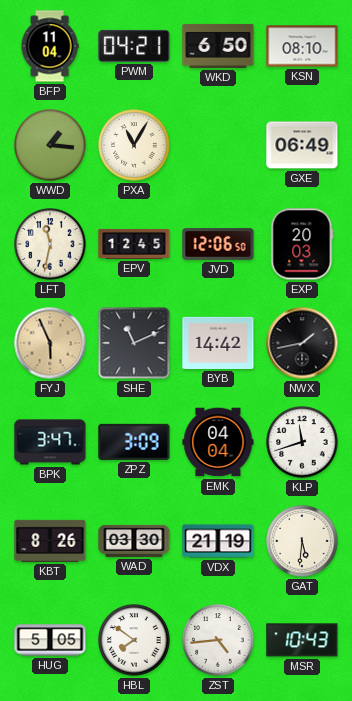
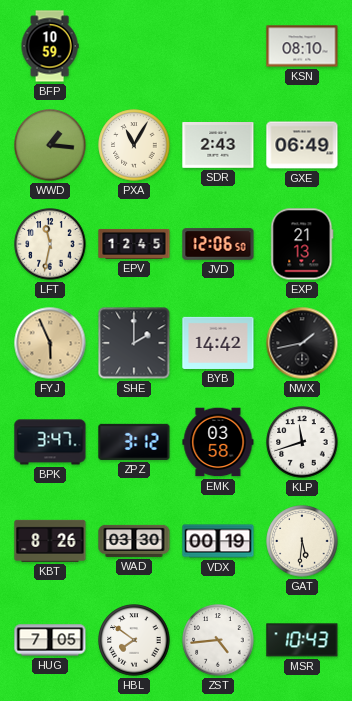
BFP: 11:04 -> 10:59 (50, 46)
PWM: 04:21 -> none (134, 46)
WKD: 6:50 -> none (218, 46)
SDR: none -> 2:43 (218, 146)
EXP: 20:03 -> 21:13 (302, 244)
SHE: 11:11 -> 2:00 (134, 343)
ZPZ: 3:09 -> 3:12 (134, 442)
EMK: 04:04 -> 03:58 (218, 442)
VDX: 21:19 -> 00:19 (218, 541)
HUG: 5:05 -> 7:05 (50, 640)
